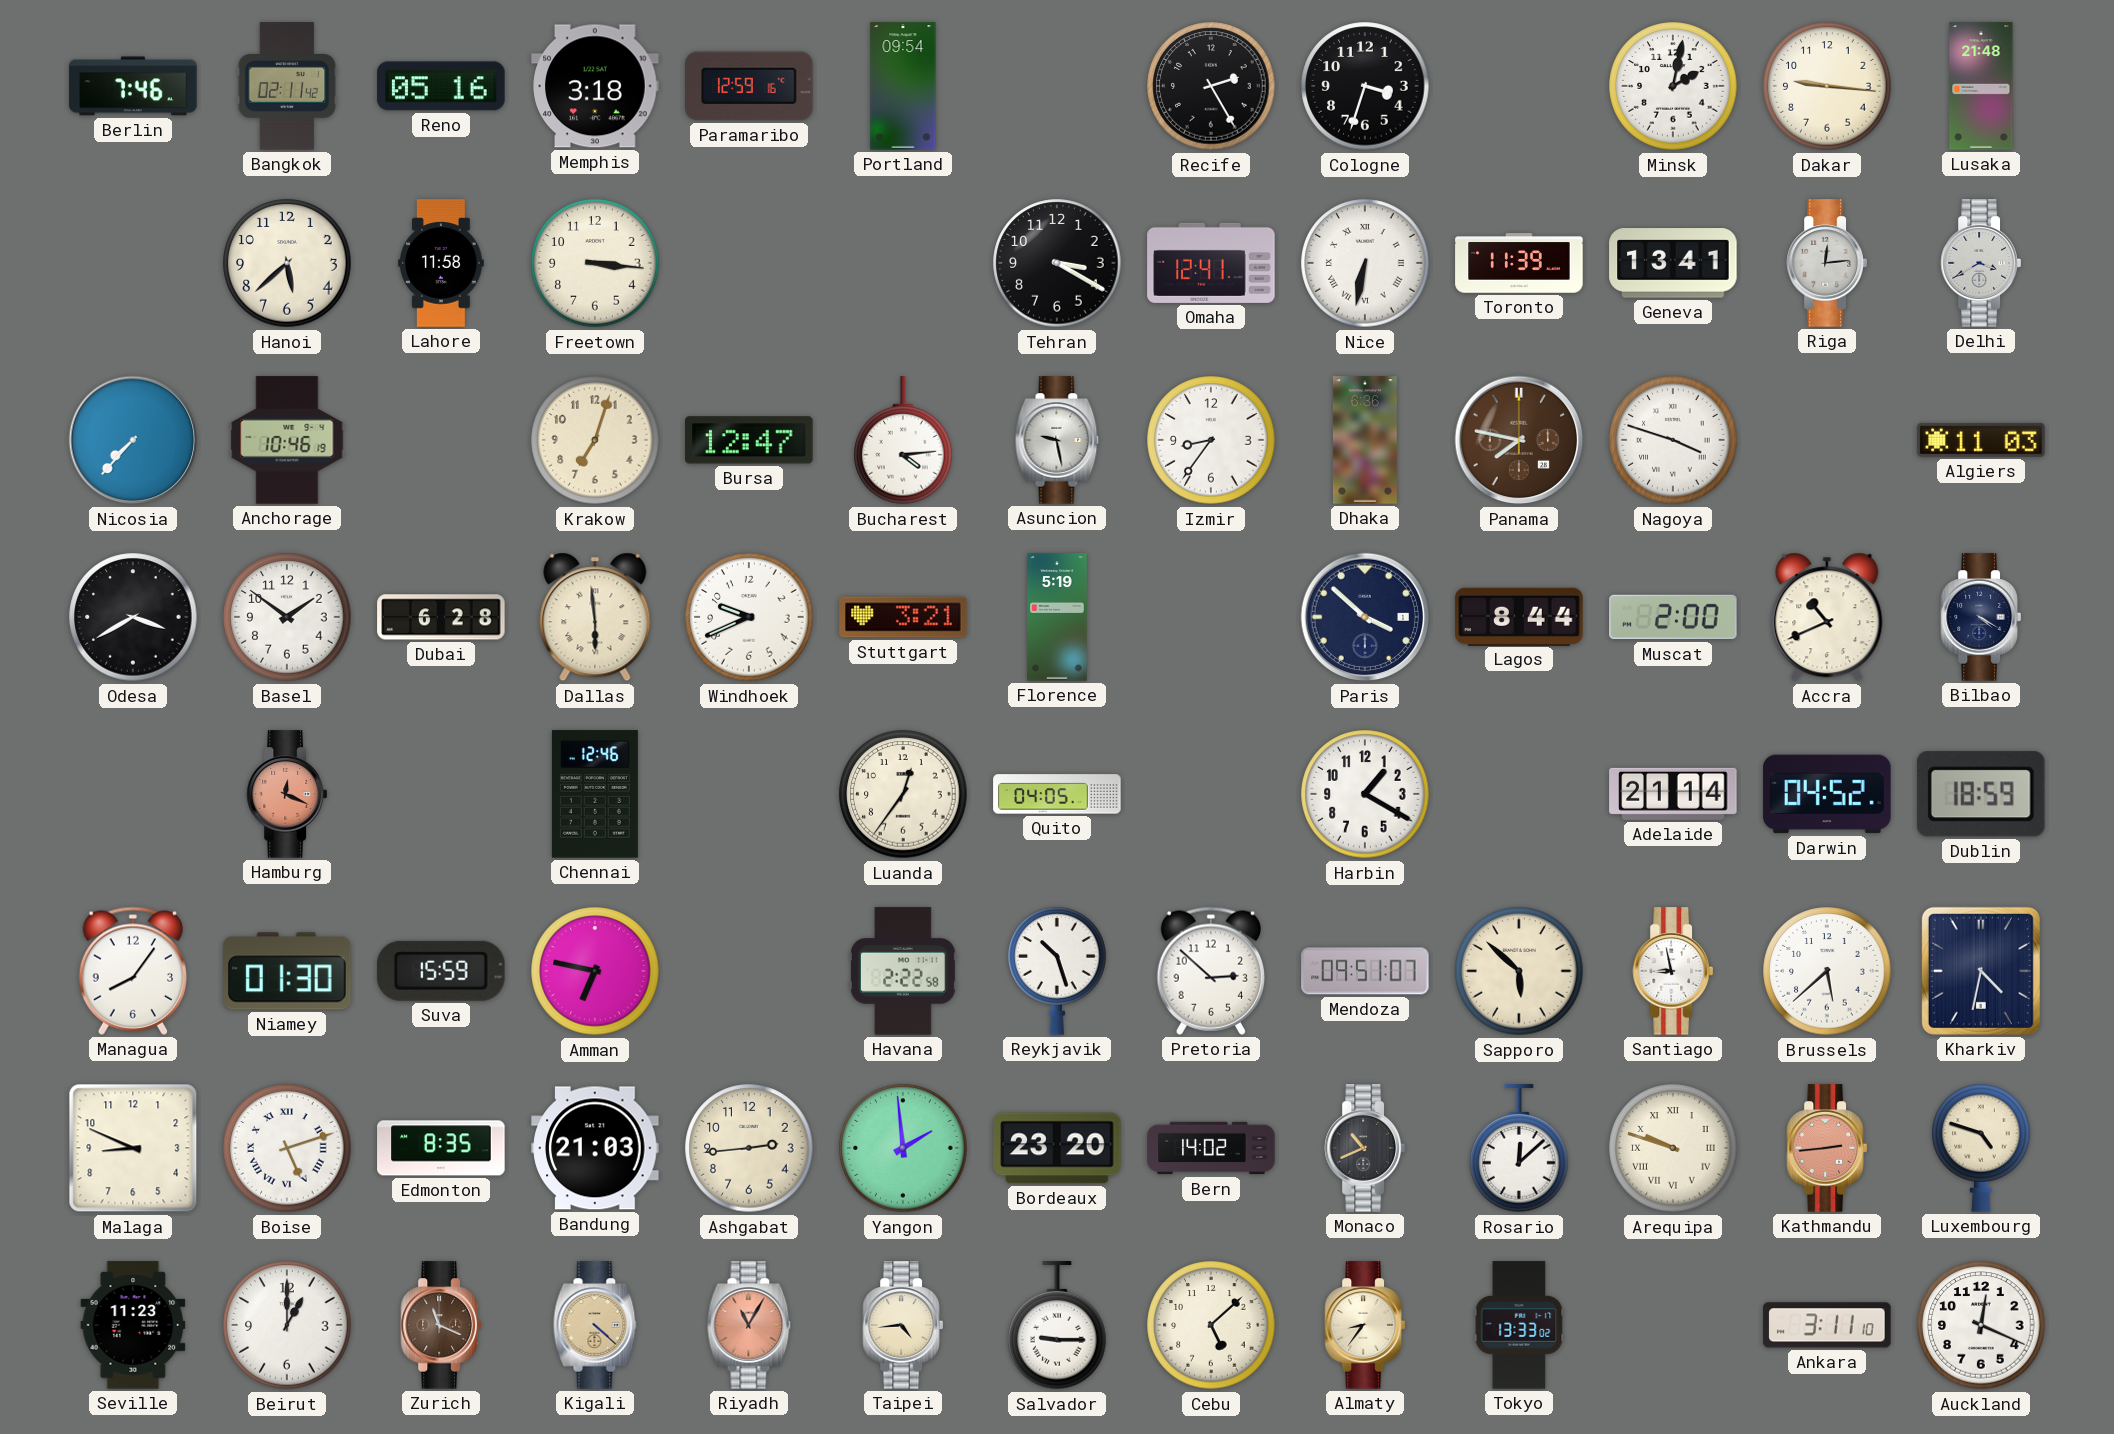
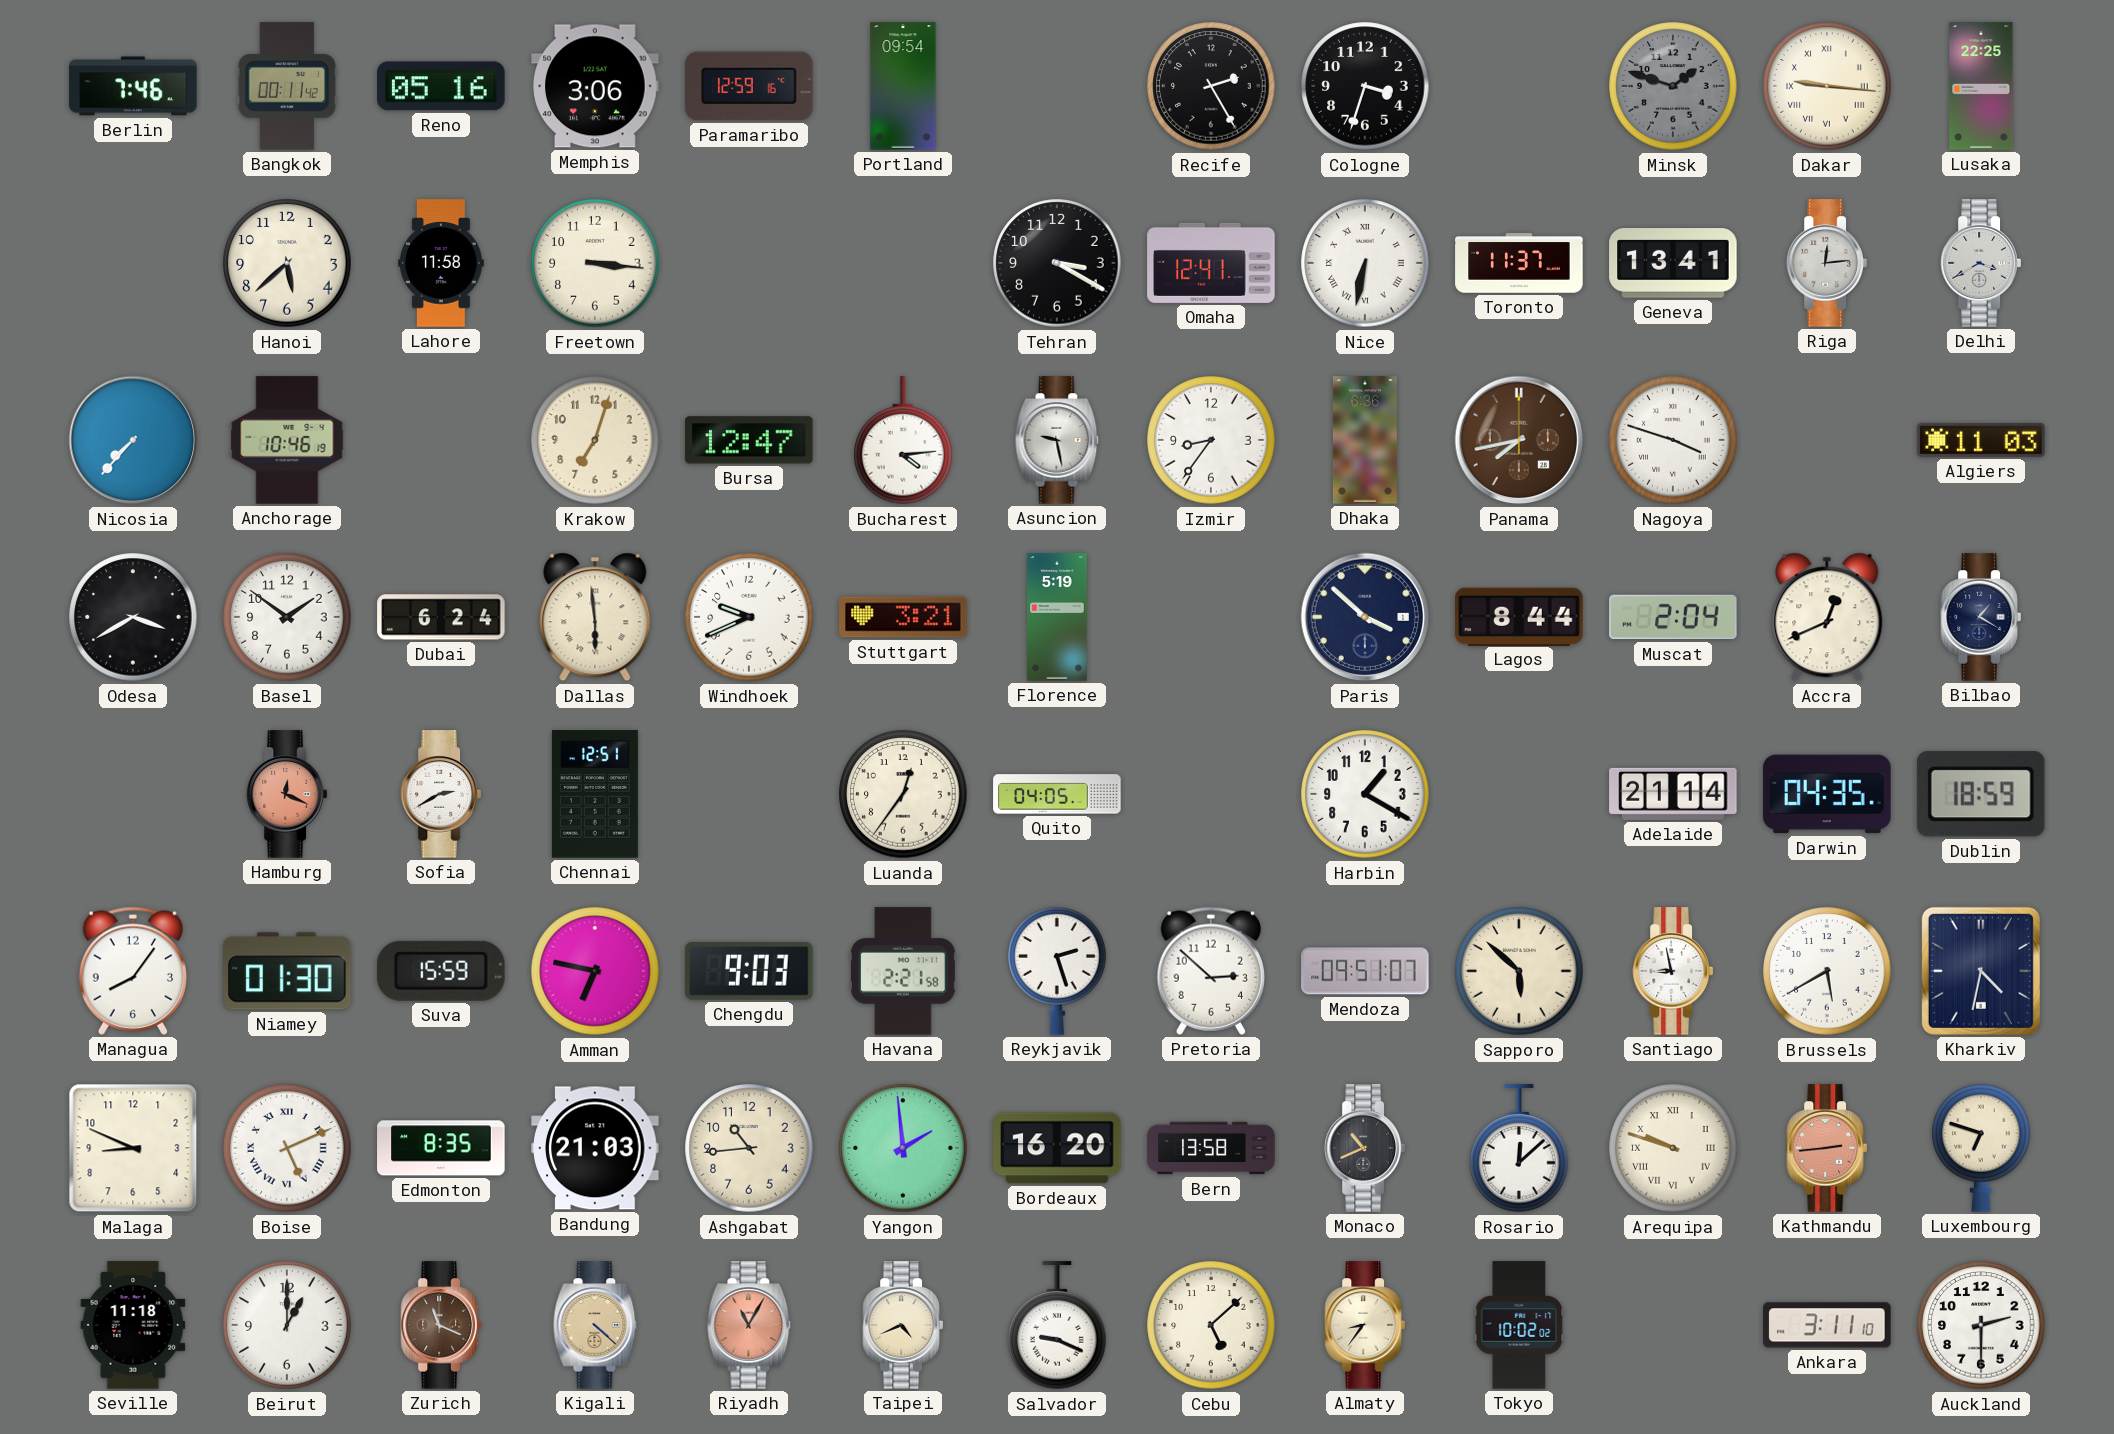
Bangkok: 02:11 -> 00:11 (287, 86)
Memphis: 3:18 -> 3:06 (595, 86)
Minsk: 2:02 -> 1:48 (1673, 86)
Minsk dial: white -> grey (1673, 86)
Dakar numerals: Arabic -> Roman (1827, 86)
Lusaka: 21:48 -> 22:25 (1981, 86)
Toronto: 11:39 -> 11:37 (1519, 263)
Panama: 7:47 -> 7:43 (1519, 440)
Dubai: 6:28 -> 6:24 (441, 617)
Muscat: 2:00 -> 2:04 (1673, 617)
Accra: 10:41 -> 12:41 (1827, 617)
Bilbao: 4:20 -> 1:20 (1980, 617)
Sofia: none -> 2:40 (440, 794)
Chennai: 12:46 -> 12:51 (595, 794)
Darwin: 04:52 -> 04:35 (1827, 794)
Chengdu: none -> 9:03 (749, 972)
Havana: 2:22 -> 2:21 (904, 971)
Reykjavik: 10:27 -> 2:27 (1057, 971)
Brussels: 5:38 -> 5:40 (1827, 971)
Boise: 5:12 -> 5:11 (287, 1148)
Ashgabat: 2:44 -> 10:44 (749, 1148)
Bordeaux: 23:20 -> 16:20 (1057, 1148)
Bern: 14:02 -> 13:58 (1211, 1148)
Luxembourg: 4:48 -> 6:48 (1981, 1148)
Seville: 11:23 -> 11:18 (133, 1325)
Taipei: 4:44 -> 4:41 (902, 1325)
Salvador: 9:15 -> 9:19 (1057, 1326)
Tokyo: 13:33 -> 10:02 (1519, 1325)
Auckland: 12:19 -> 2:30 (1981, 1325)
